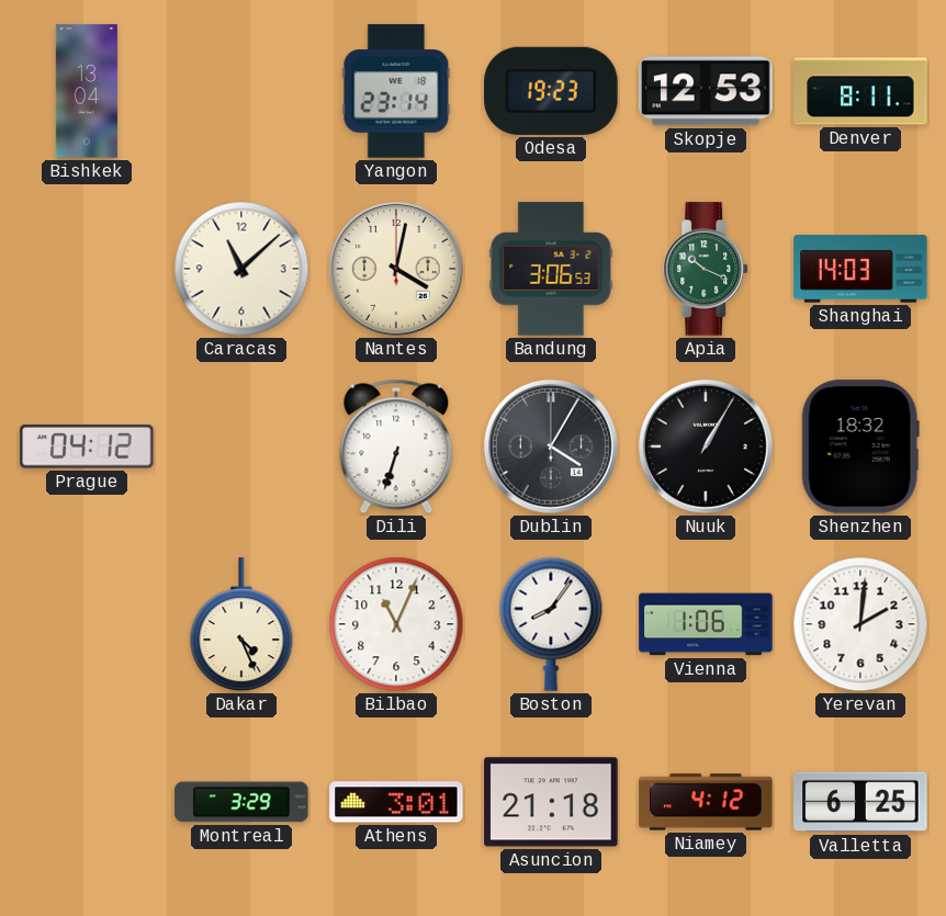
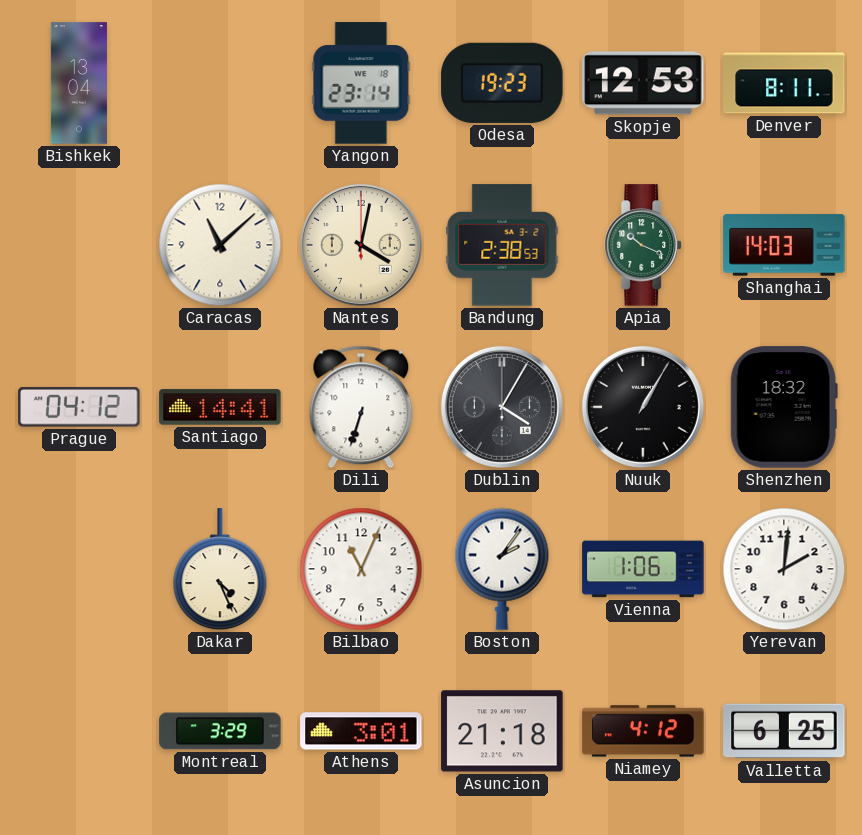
Bandung: 3:06 -> 2:38 (502, 245)
Santiago: none -> 14:41 (220, 407)
Boston: 8:06 -> 2:06 (502, 569)
